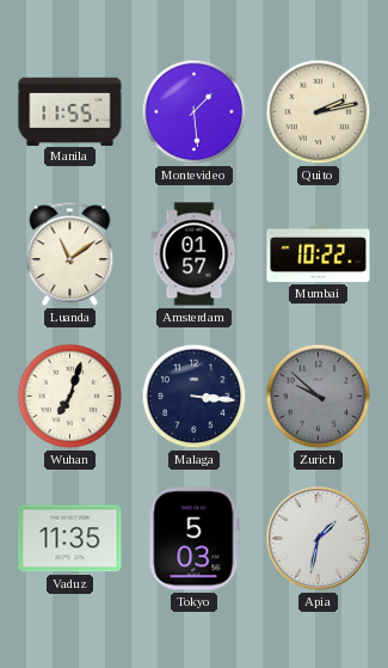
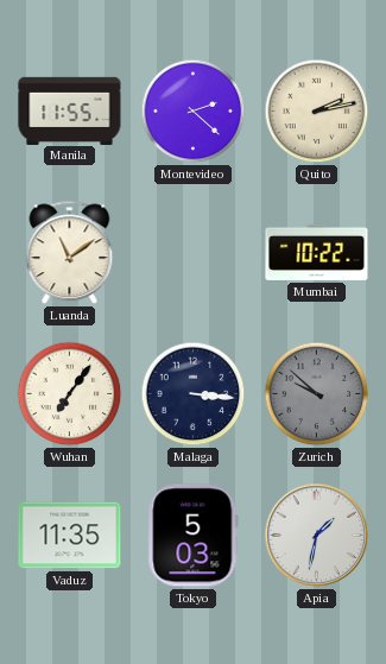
Montevideo: 1:29 -> 2:22 (194, 112)
Amsterdam: 01:57 -> none (195, 255)
Wuhan: 7:03 -> 7:06 (70, 394)
